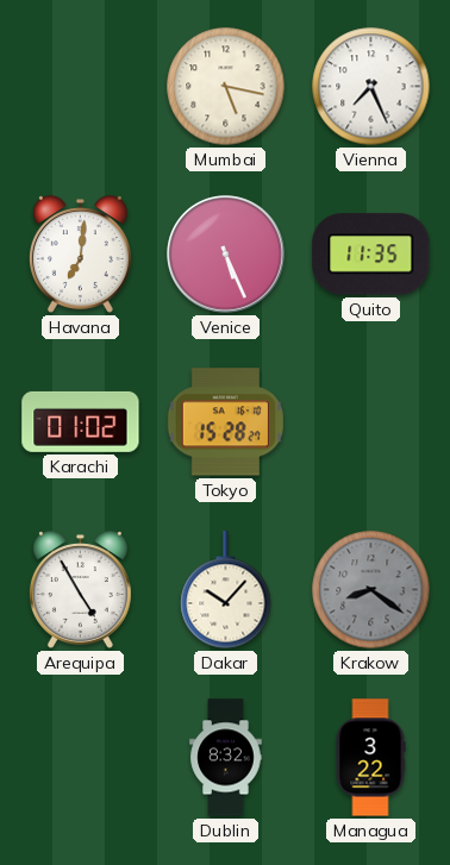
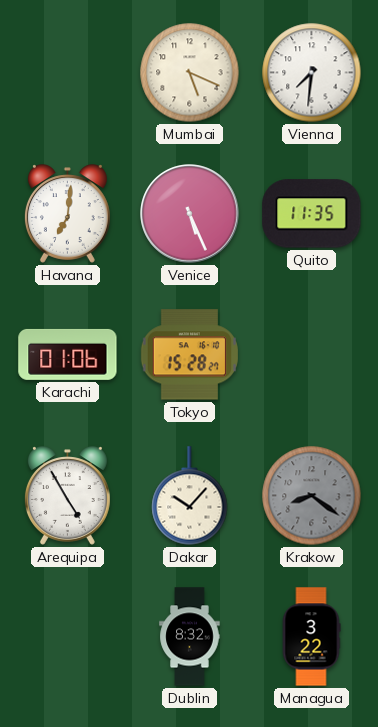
Mumbai: 5:17 -> 5:19 (190, 73)
Vienna: 7:26 -> 7:31 (312, 73)
Karachi: 01:02 -> 01:06 (68, 354)
